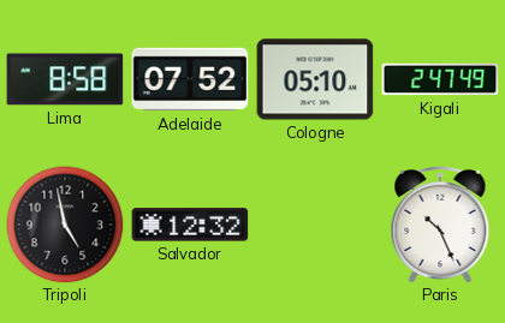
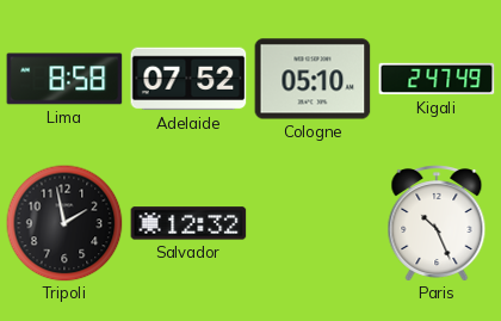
Tripoli: 4:58 -> 1:58 (64, 223)
